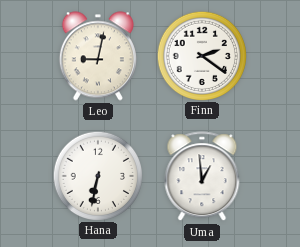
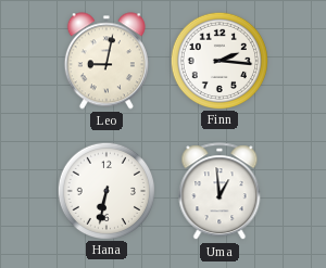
Finn: 2:21 -> 2:16 (218, 60)
